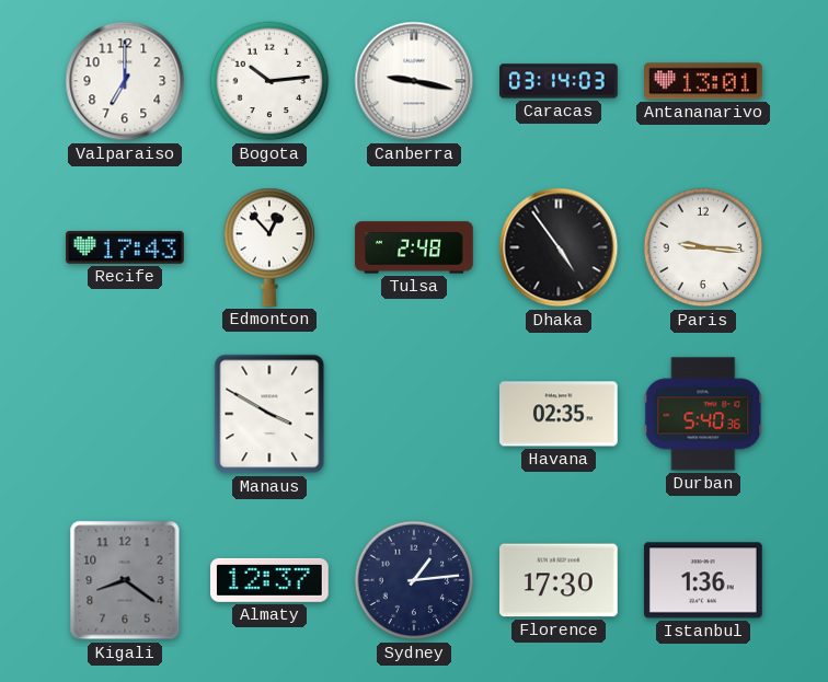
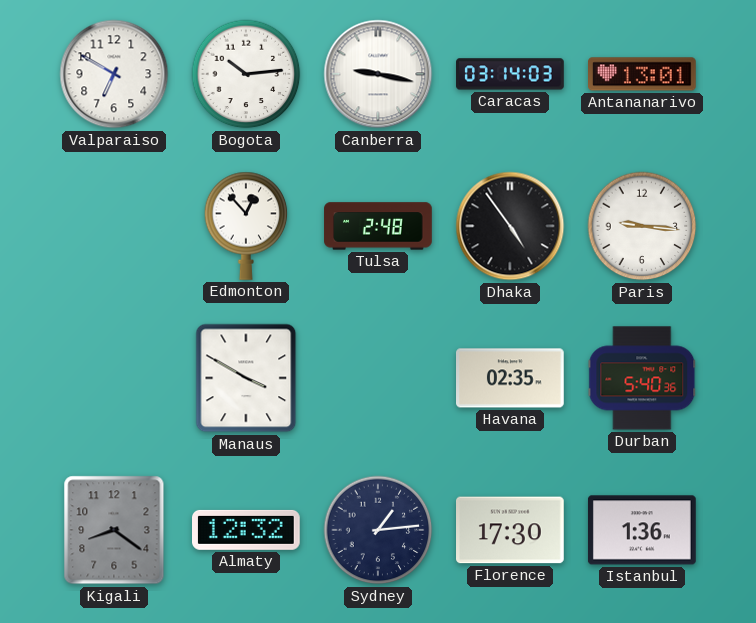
Valparaiso: 7:00 -> 6:50 (114, 74)
Recife: 17:43 -> none (126, 247)
Almaty: 12:37 -> 12:32 (247, 530)
